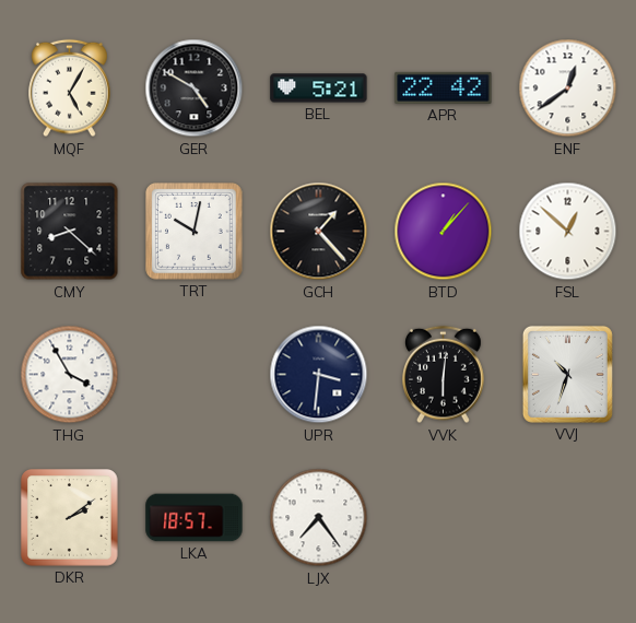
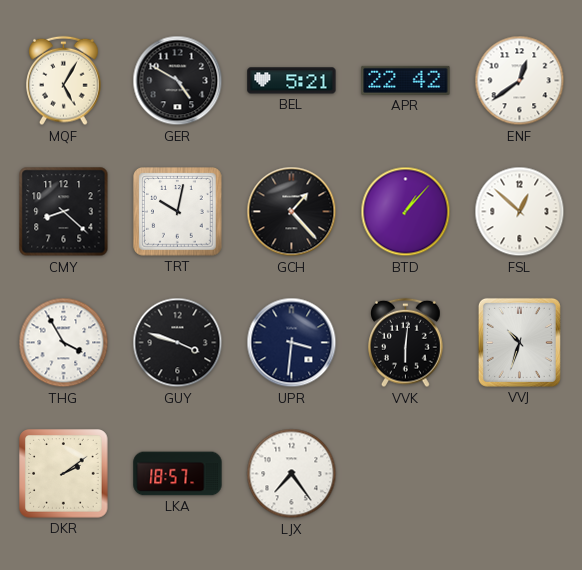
GUY: none -> 3:48 (178, 343)
